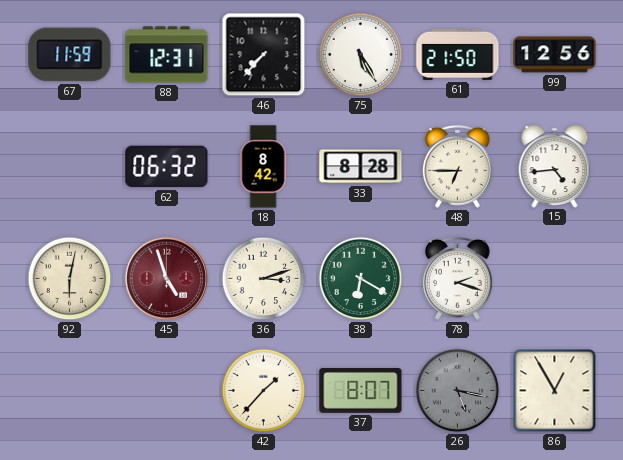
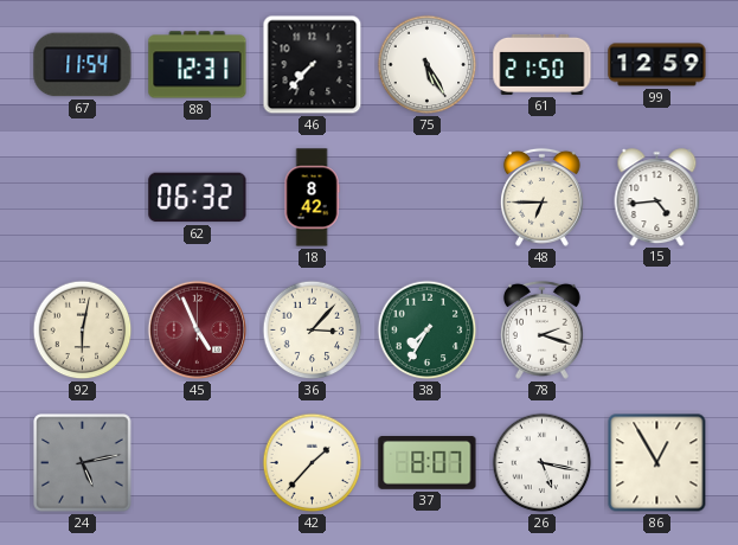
67: 11:59 -> 11:54 (83, 65)
99: 12:56 -> 12:59 (657, 65)
33: 8:28 -> none (361, 167)
45: 4:57 -> 4:56 (198, 331)
36: 3:12 -> 3:07 (313, 331)
38: 6:20 -> 7:35 (428, 331)
24: none -> 5:13 (83, 463)
26 dial: grey -> white (543, 463)
